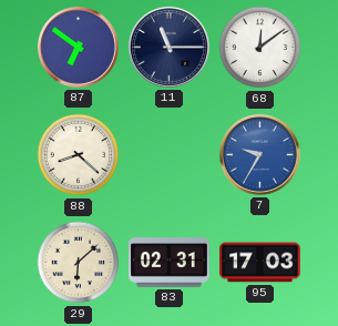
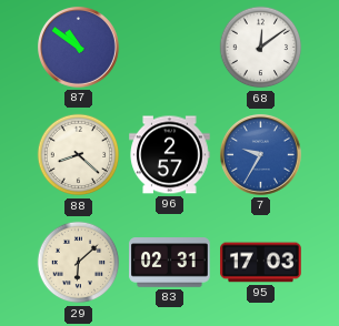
87: 6:51 -> 10:51 (78, 47)
11: 11:15 -> none (168, 47)
96: none -> 2:57 (170, 155)
